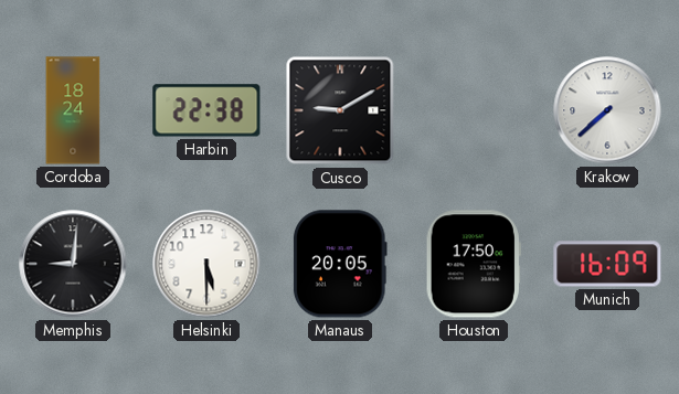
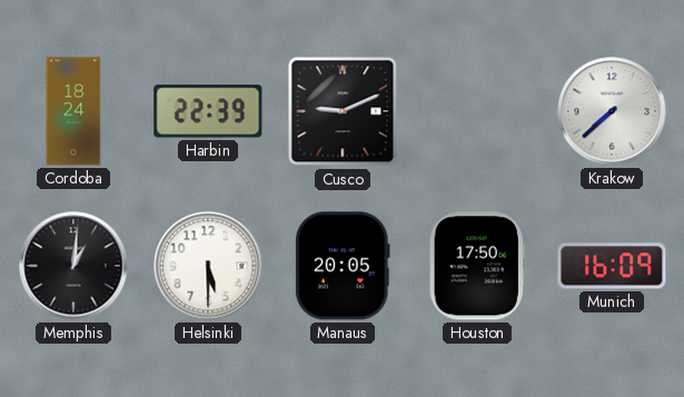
Harbin: 22:38 -> 22:39 (208, 111)
Cusco: 9:10 -> 9:11 (343, 111)
Memphis: 9:01 -> 1:01 (73, 266)
